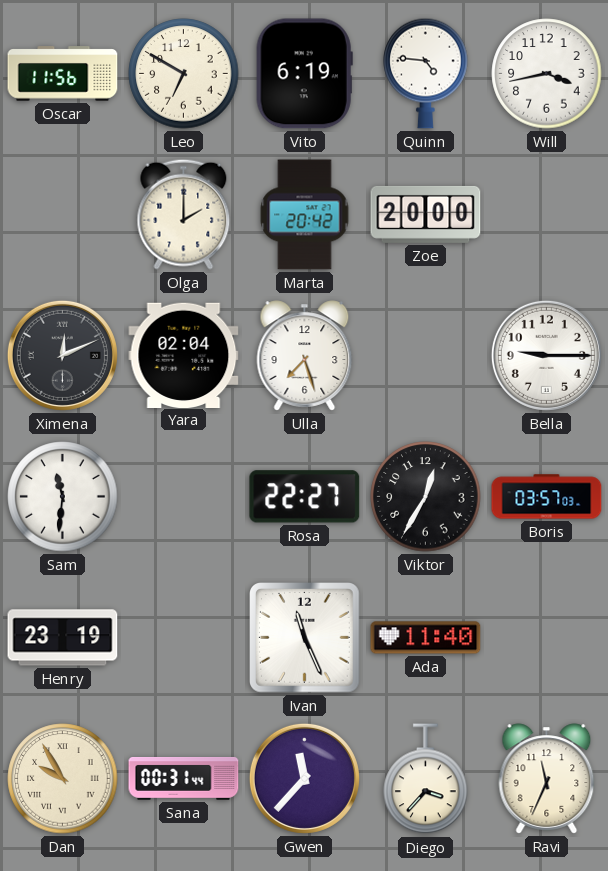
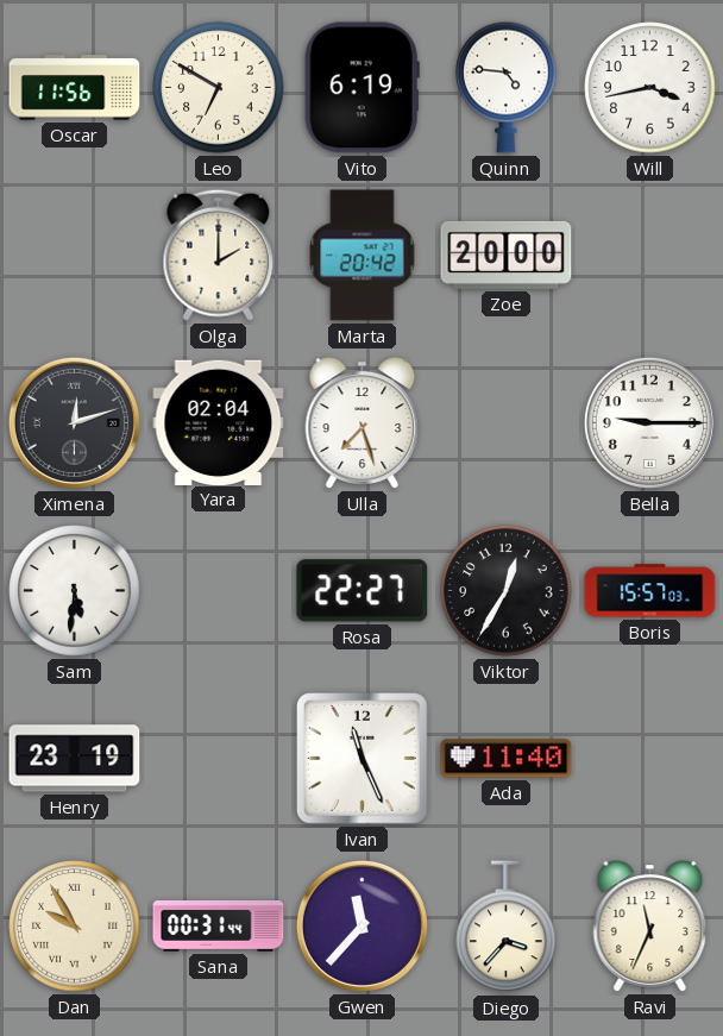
Ximena: 12:11 -> 12:12 (74, 422)
Sam: 11:31 -> 5:31 (75, 591)
Boris: 03:57 -> 15:57 (650, 591)
